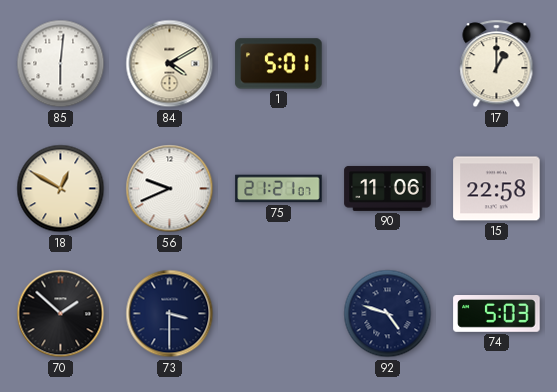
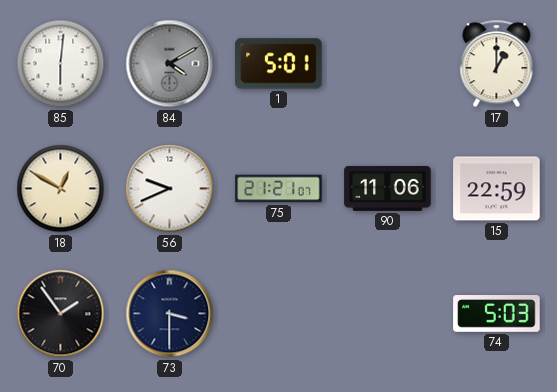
84 dial: cream -> grey (170, 64)
15: 22:58 -> 22:59 (497, 189)
70: 1:52 -> 1:54 (61, 314)
92: 4:48 -> none (388, 314)
